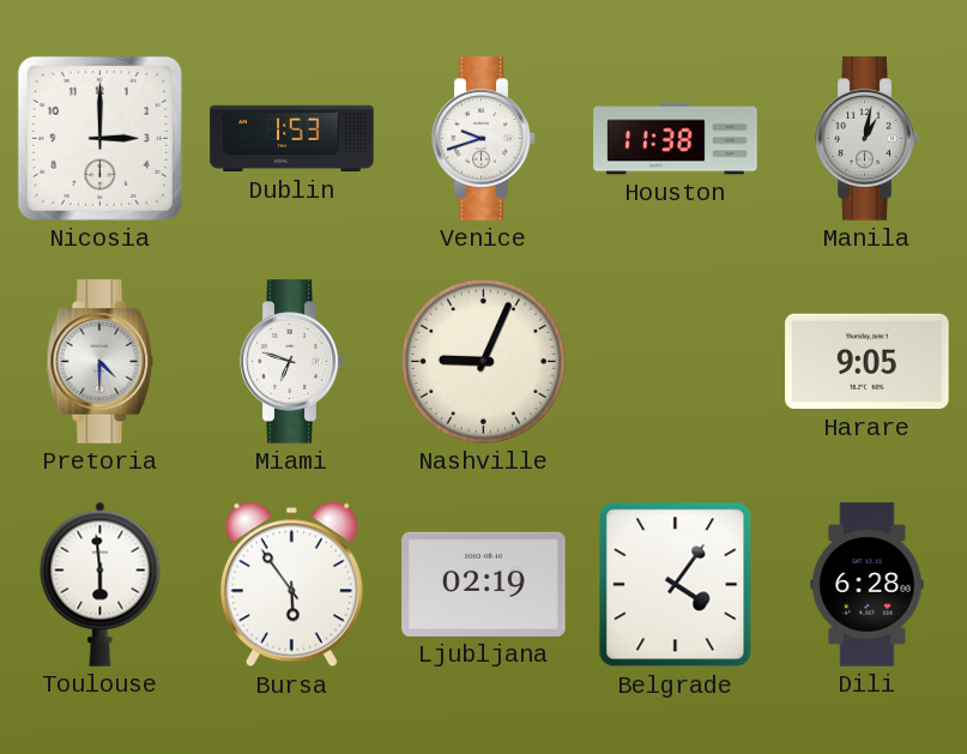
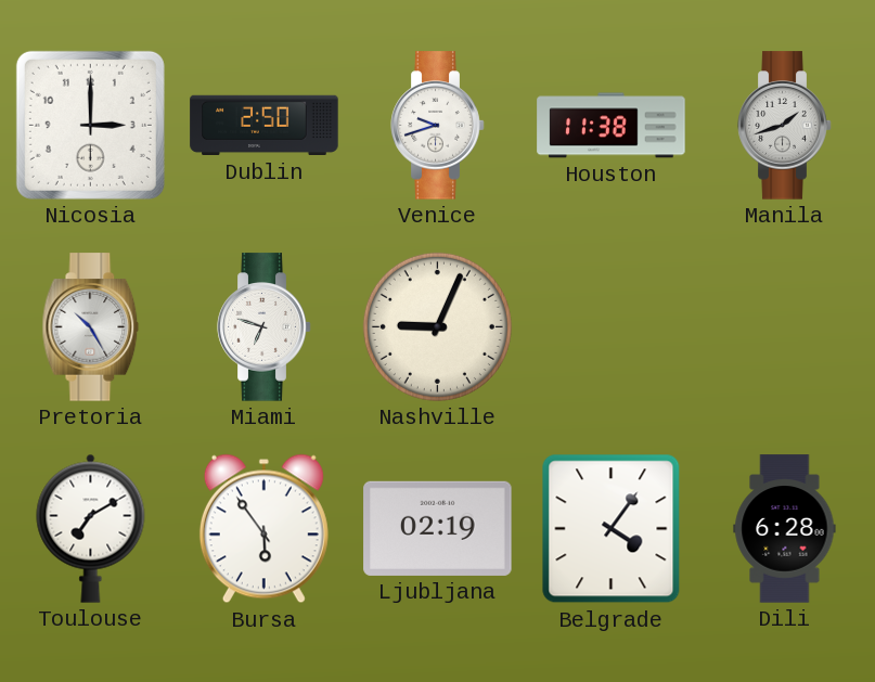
Dublin: 1:53 -> 2:50 (265, 126)
Manila: 1:02 -> 1:42 (785, 126)
Pretoria: 4:30 -> 10:25 (91, 327)
Harare: 9:05 -> none (868, 362)
Toulouse: 5:59 -> 7:10 (91, 528)
